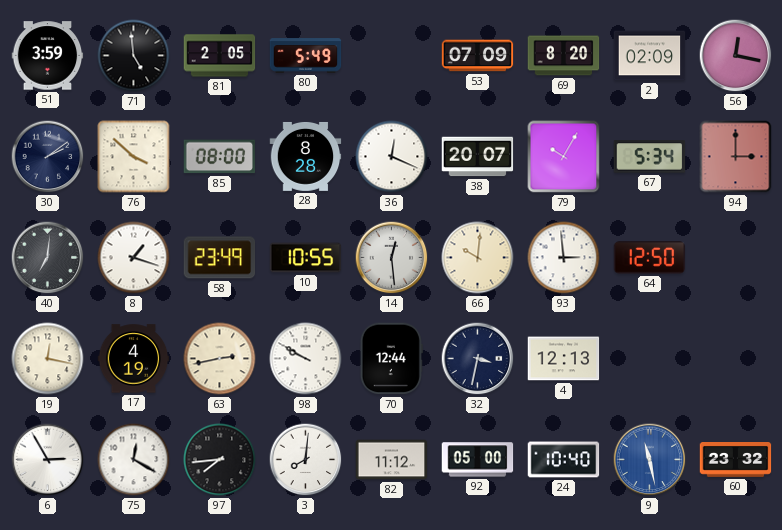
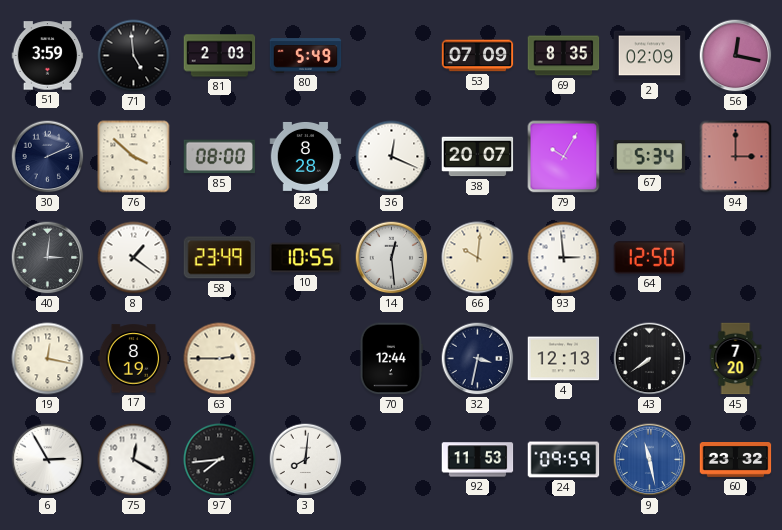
81: 2:05 -> 2:03 (220, 56)
69: 8:20 -> 8:35 (564, 56)
30: 2:09 -> 2:11 (48, 157)
40: 7:01 -> 3:01 (48, 258)
8: 1:18 -> 1:21 (134, 258)
17: 4:19 -> 8:19 (134, 359)
63: 2:43 -> 2:45 (220, 359)
98: 9:50 -> none (306, 359)
43: none -> 7:39 (650, 359)
45: none -> 7:20 (736, 359)
82: 11:12 -> none (392, 460)
92: 05:00 -> 11:53 (478, 460)
24: 10:40 -> 09:59 (564, 460)
